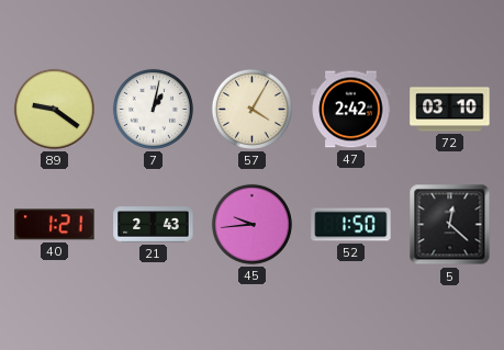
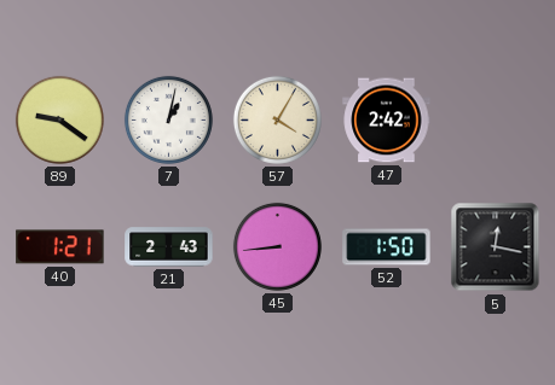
72: 03:10 -> none (450, 110)
45: 9:44 -> 8:44 (277, 246)
5: 12:22 -> 12:17 (496, 247)
